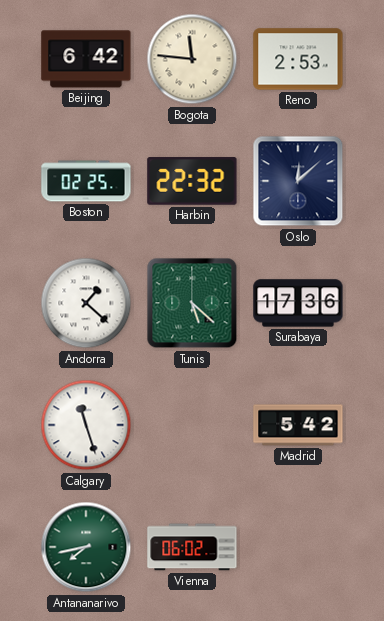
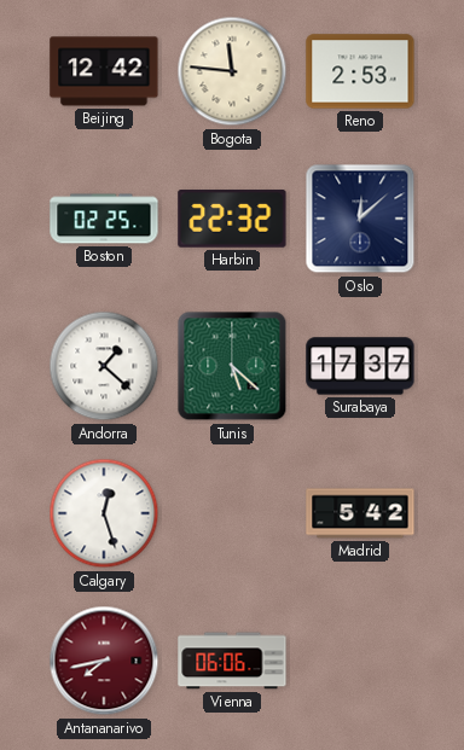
Beijing: 6:42 -> 12:42 (104, 71)
Surabaya: 17:36 -> 17:37 (360, 366)
Calgary: 11:27 -> 12:27 (104, 513)
Antananarivo dial: green -> burgundy (104, 661)
Vienna: 06:02 -> 06:06 (232, 661)
